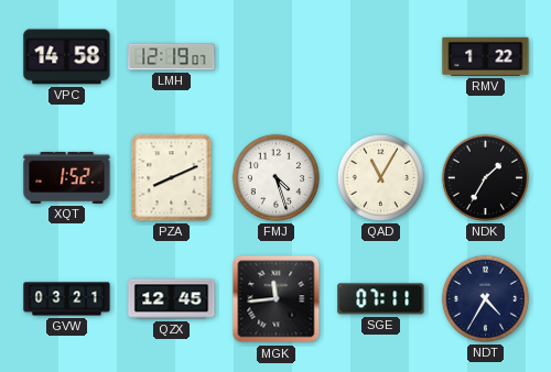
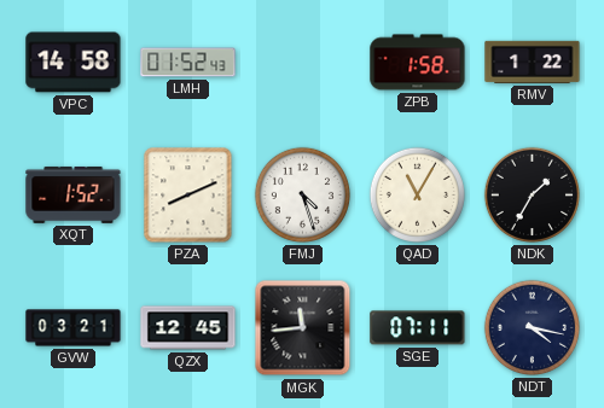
LMH: 12:19 -> 01:52 (188, 63)
ZPB: none -> 1:58 (418, 63)
NDT: 4:35 -> 4:17 (532, 327)
